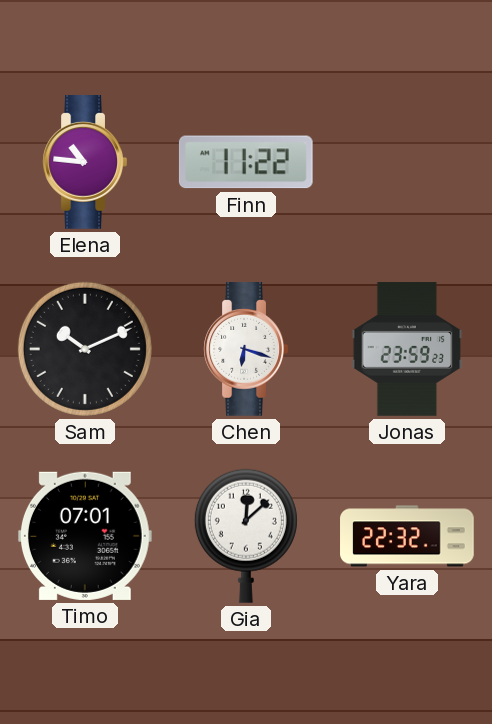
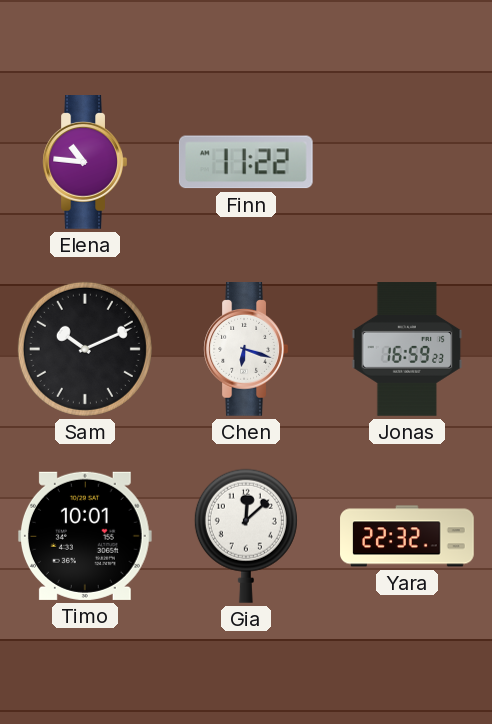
Jonas: 23:59 -> 16:59 (407, 349)
Timo: 07:01 -> 10:01 (85, 536)
